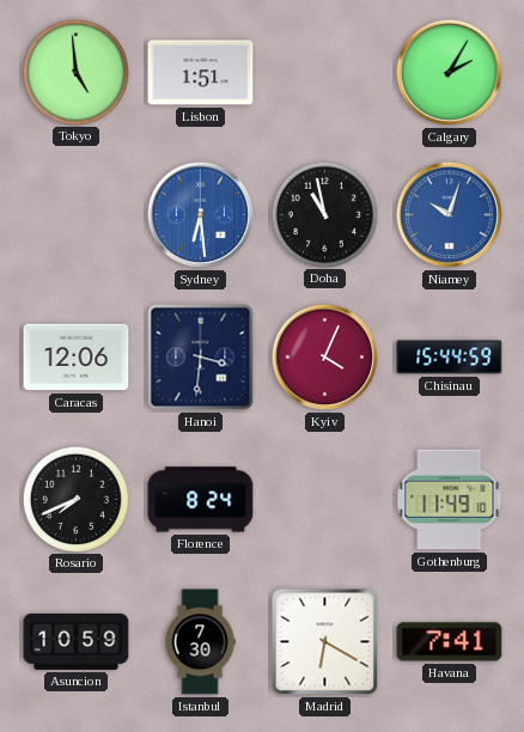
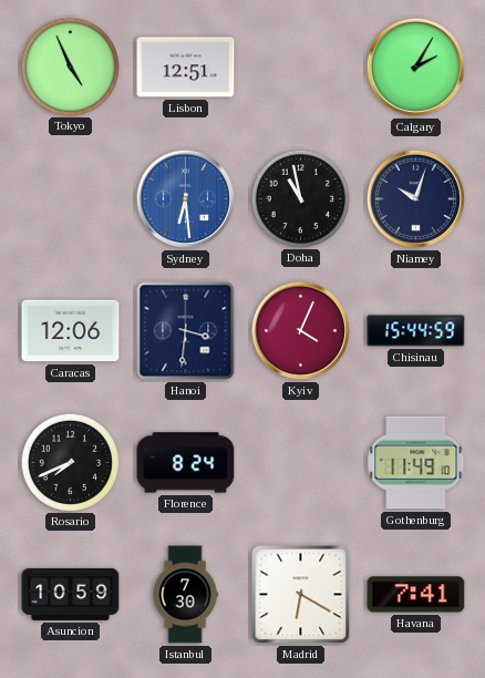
Tokyo: 4:59 -> 4:56 (70, 66)
Lisbon: 1:51 -> 12:51 (186, 68)
Niamey dial: blue -> navy (415, 198)
